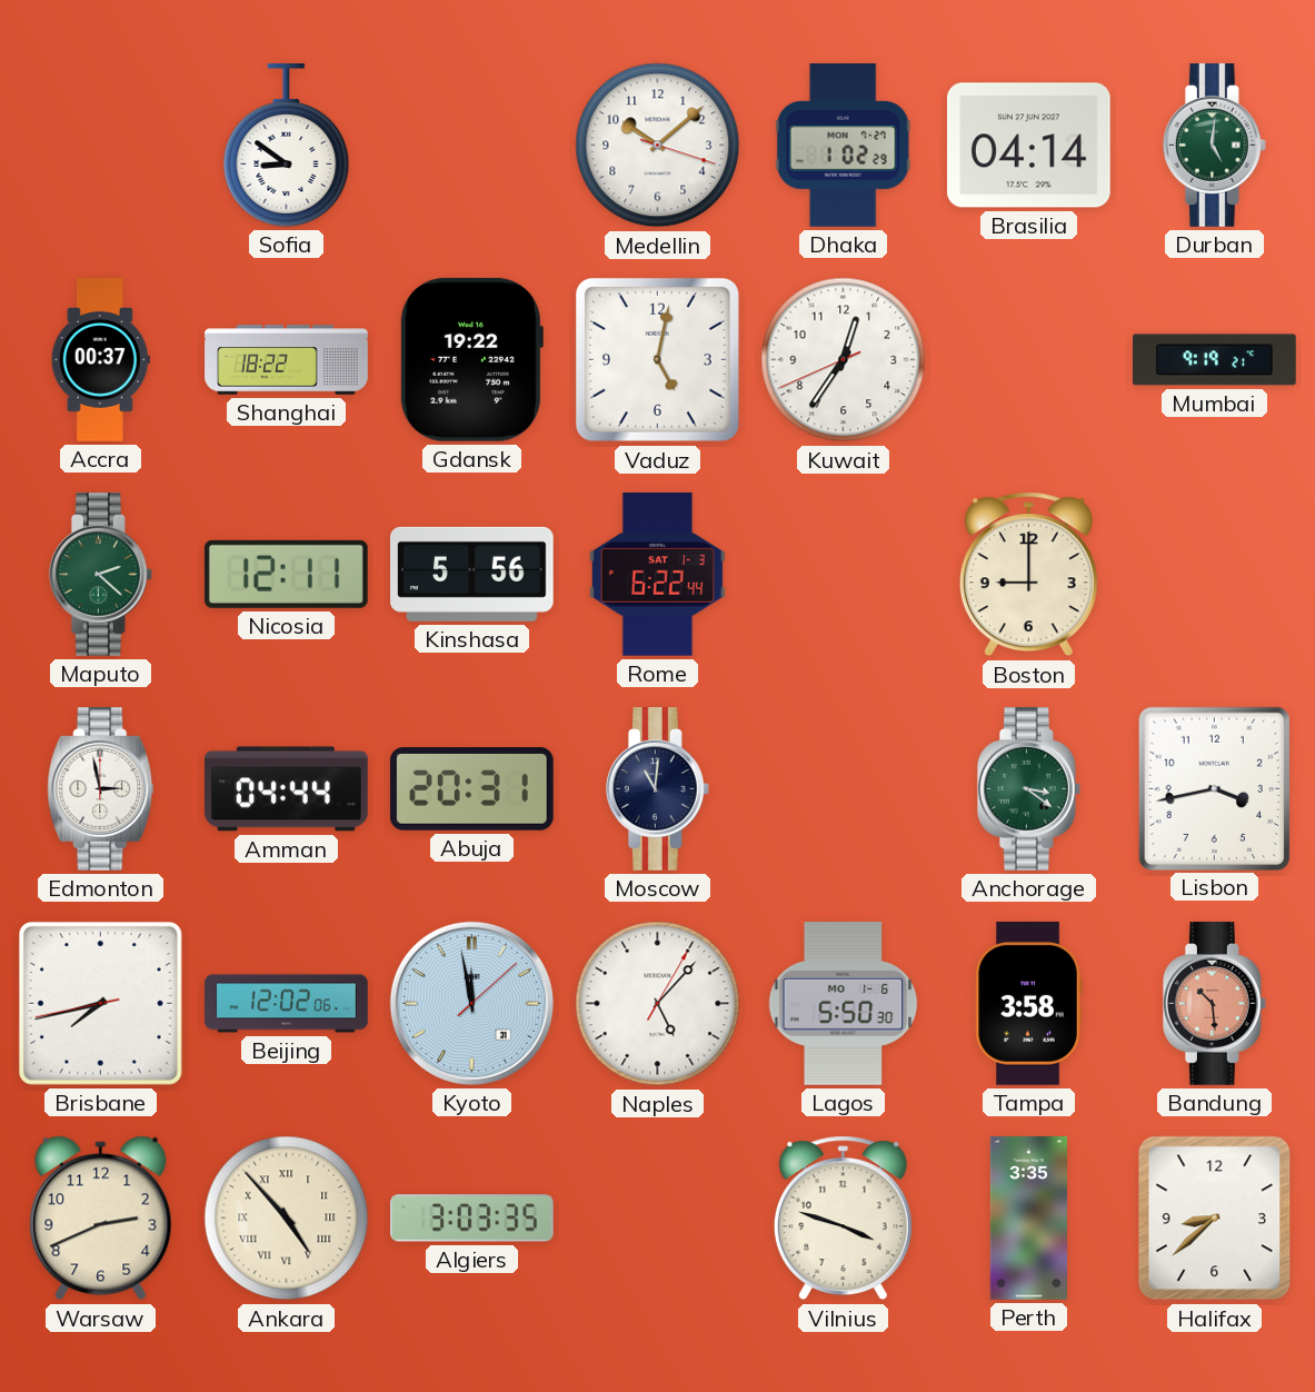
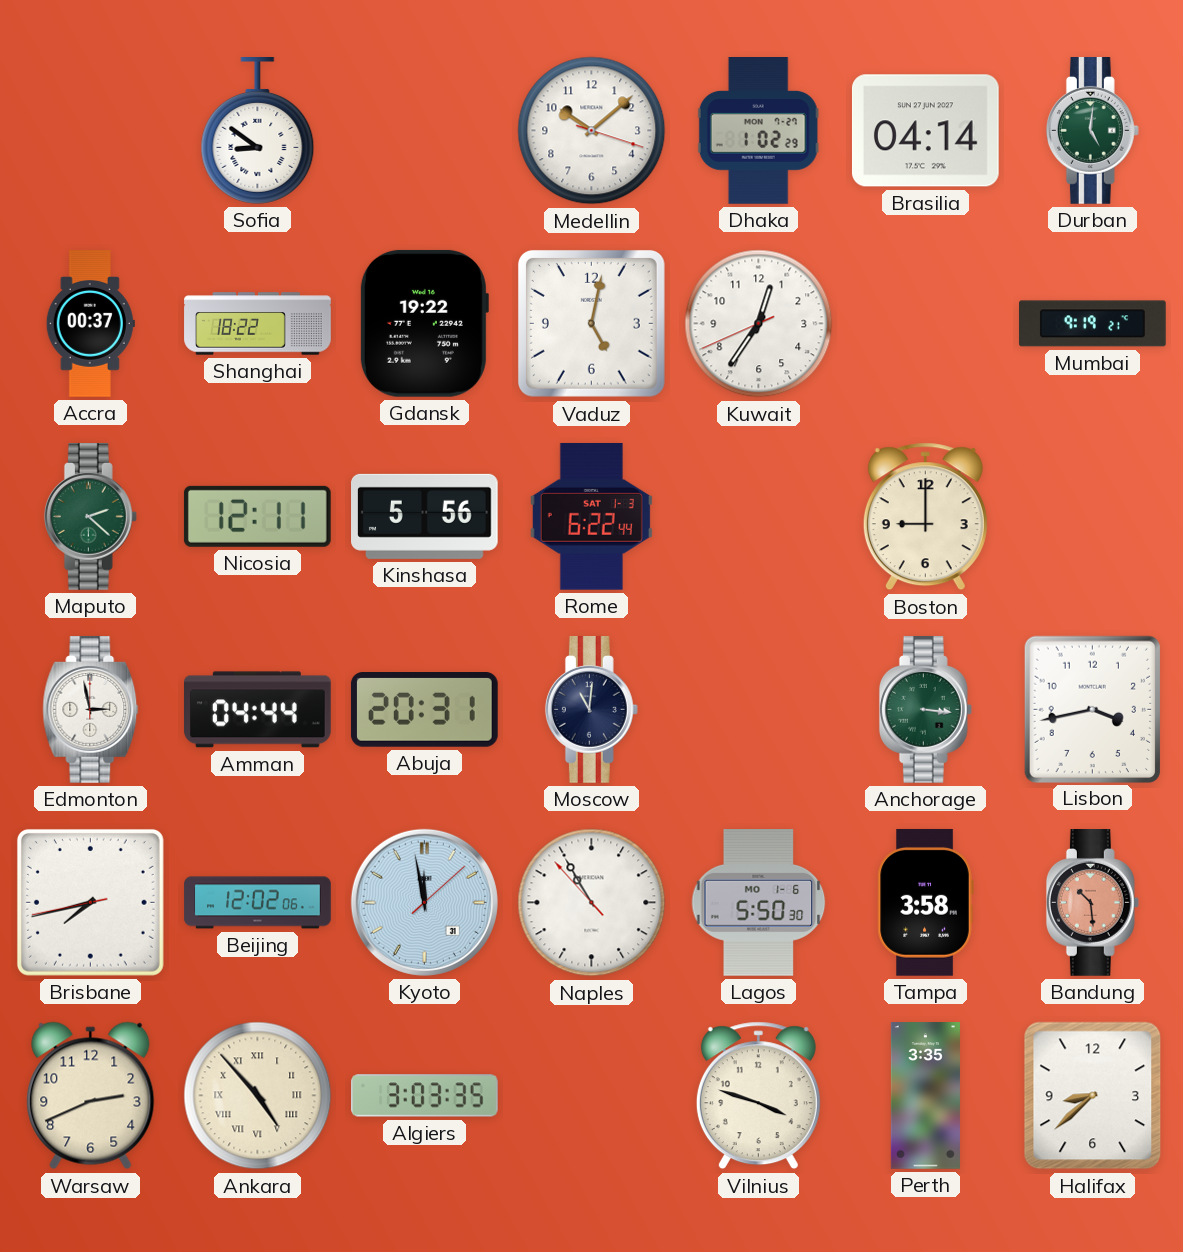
Anchorage: 3:21 -> 3:16 (925, 710)
Naples: 5:07 -> 10:54 (592, 903)
